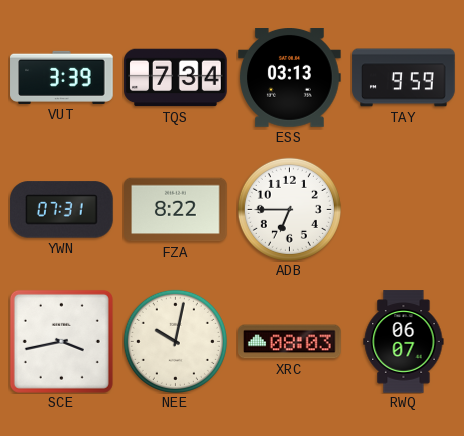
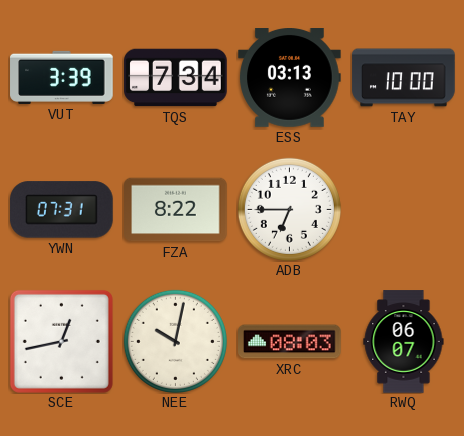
TAY: 9:59 -> 10:00 (404, 78)
SCE: 3:43 -> 12:43 (61, 341)
